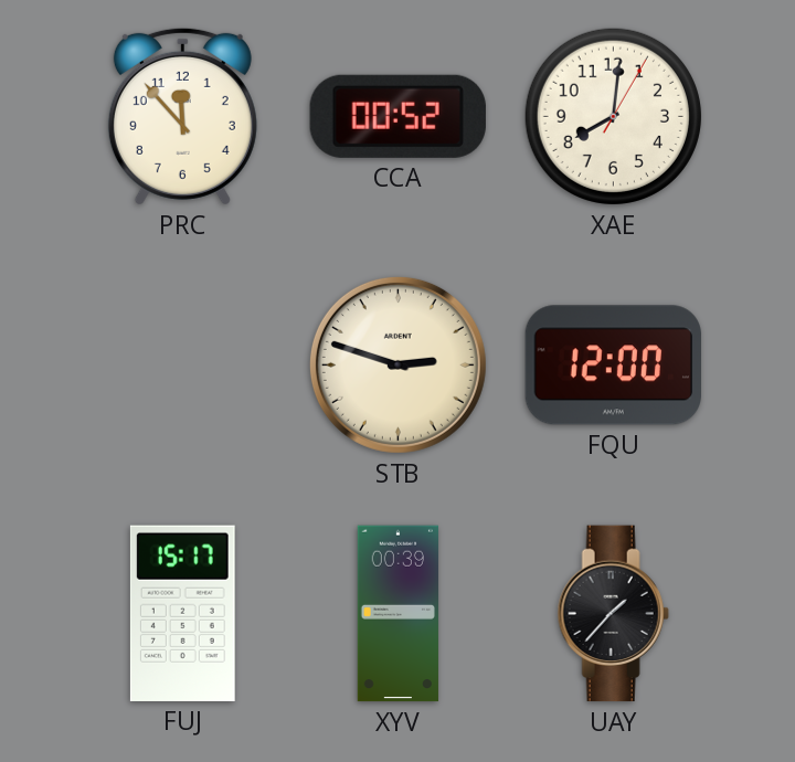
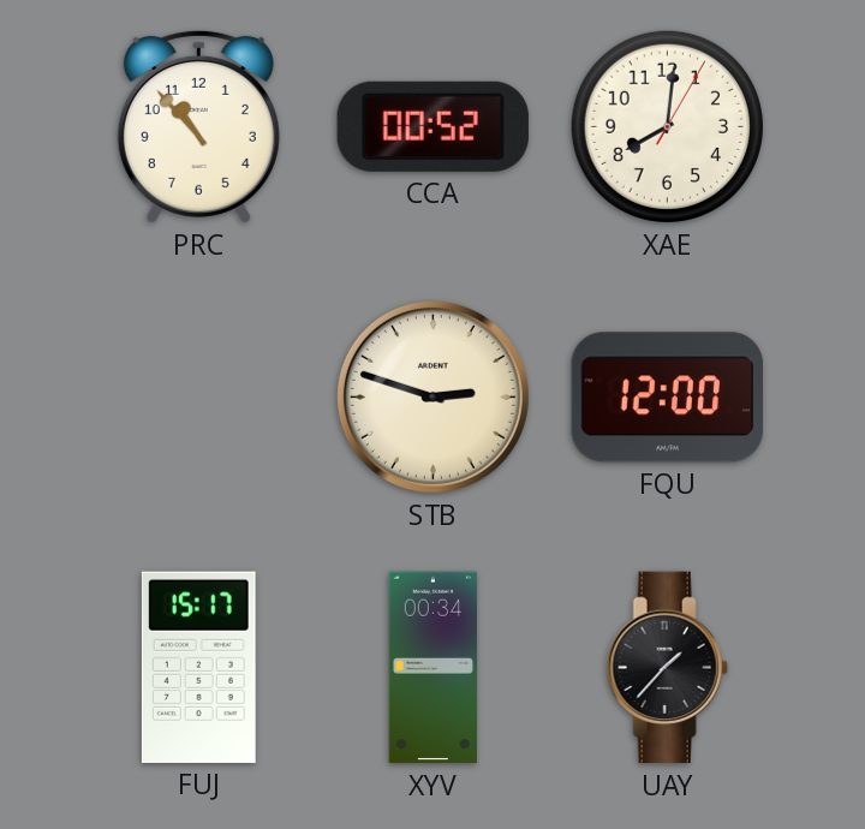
PRC: 11:53 -> 10:53 (198, 126)
XYV: 00:39 -> 00:34 (432, 668)
